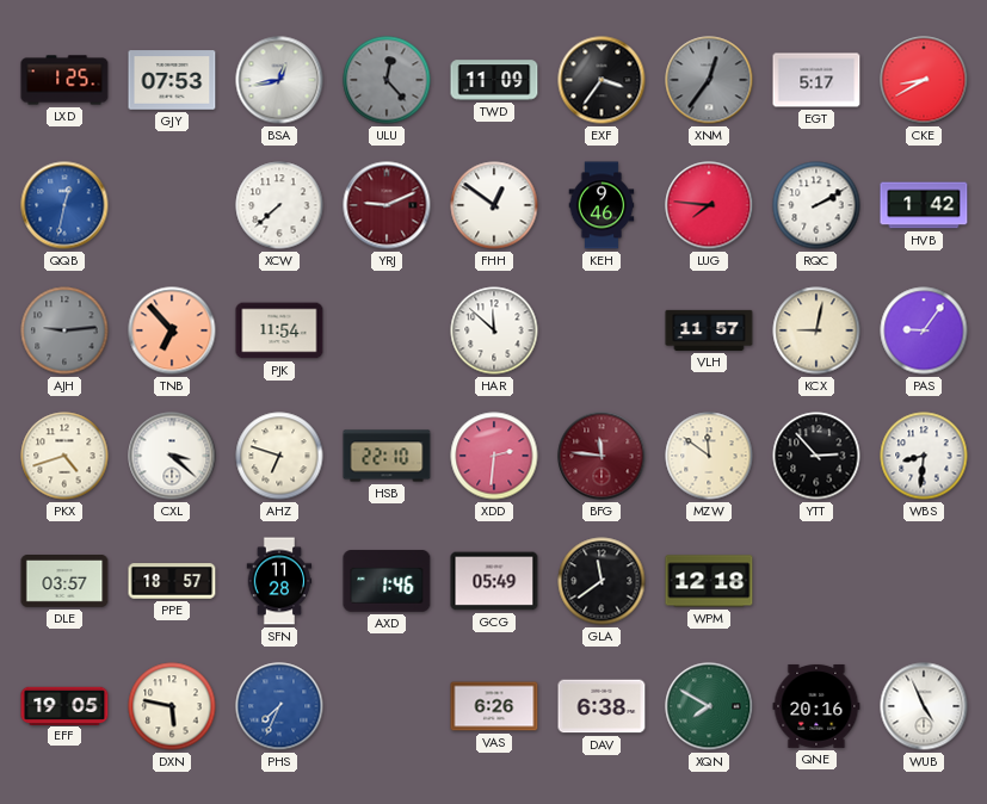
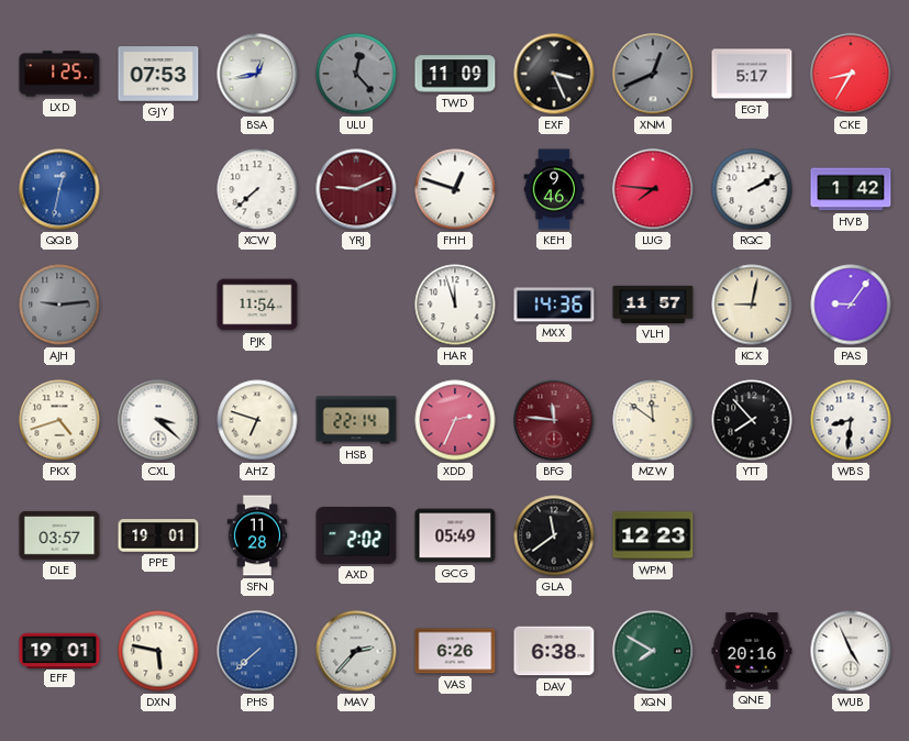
EXF: 3:36 -> 3:26 (554, 74)
XNM: 12:36 -> 12:41 (653, 74)
CKE: 8:40 -> 8:35 (851, 74)
FHH: 12:51 -> 12:48 (455, 189)
TNB: 6:53 -> none (172, 330)
HAR: 11:52 -> 11:57 (455, 305)
MXX: none -> 14:36 (554, 305)
HSB: 22:10 -> 22:14 (356, 420)
XDD: 2:31 -> 2:34 (455, 420)
YTT: 2:53 -> 7:53 (752, 420)
PPE: 18:57 -> 19:01 (158, 535)
AXD: 1:46 -> 2:02 (356, 535)
WPM: 12:18 -> 12:23 (653, 535)
EFF: 19:05 -> 19:01 (59, 650)
PHS: 7:34 -> 7:38 (257, 651)
MAV: none -> 2:37 (356, 651)
